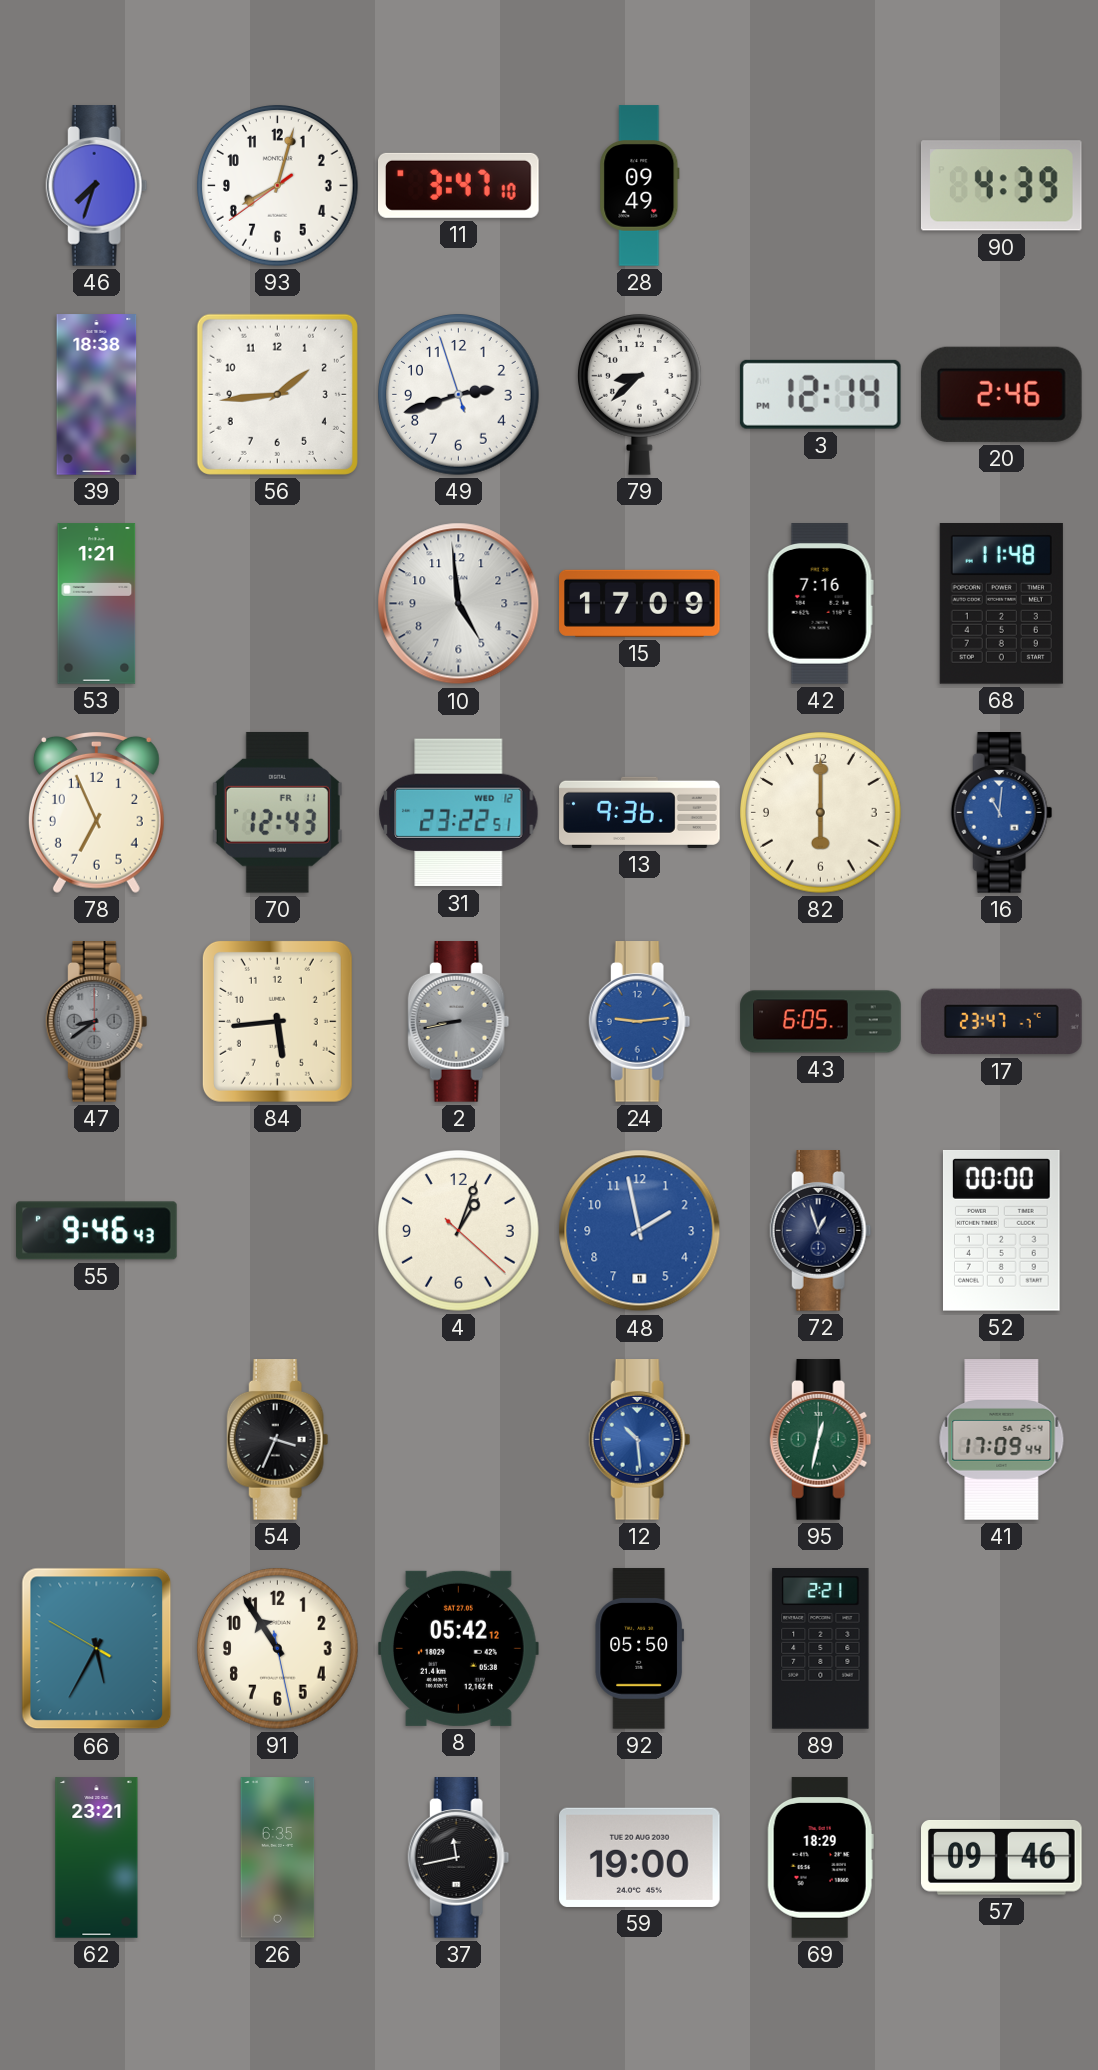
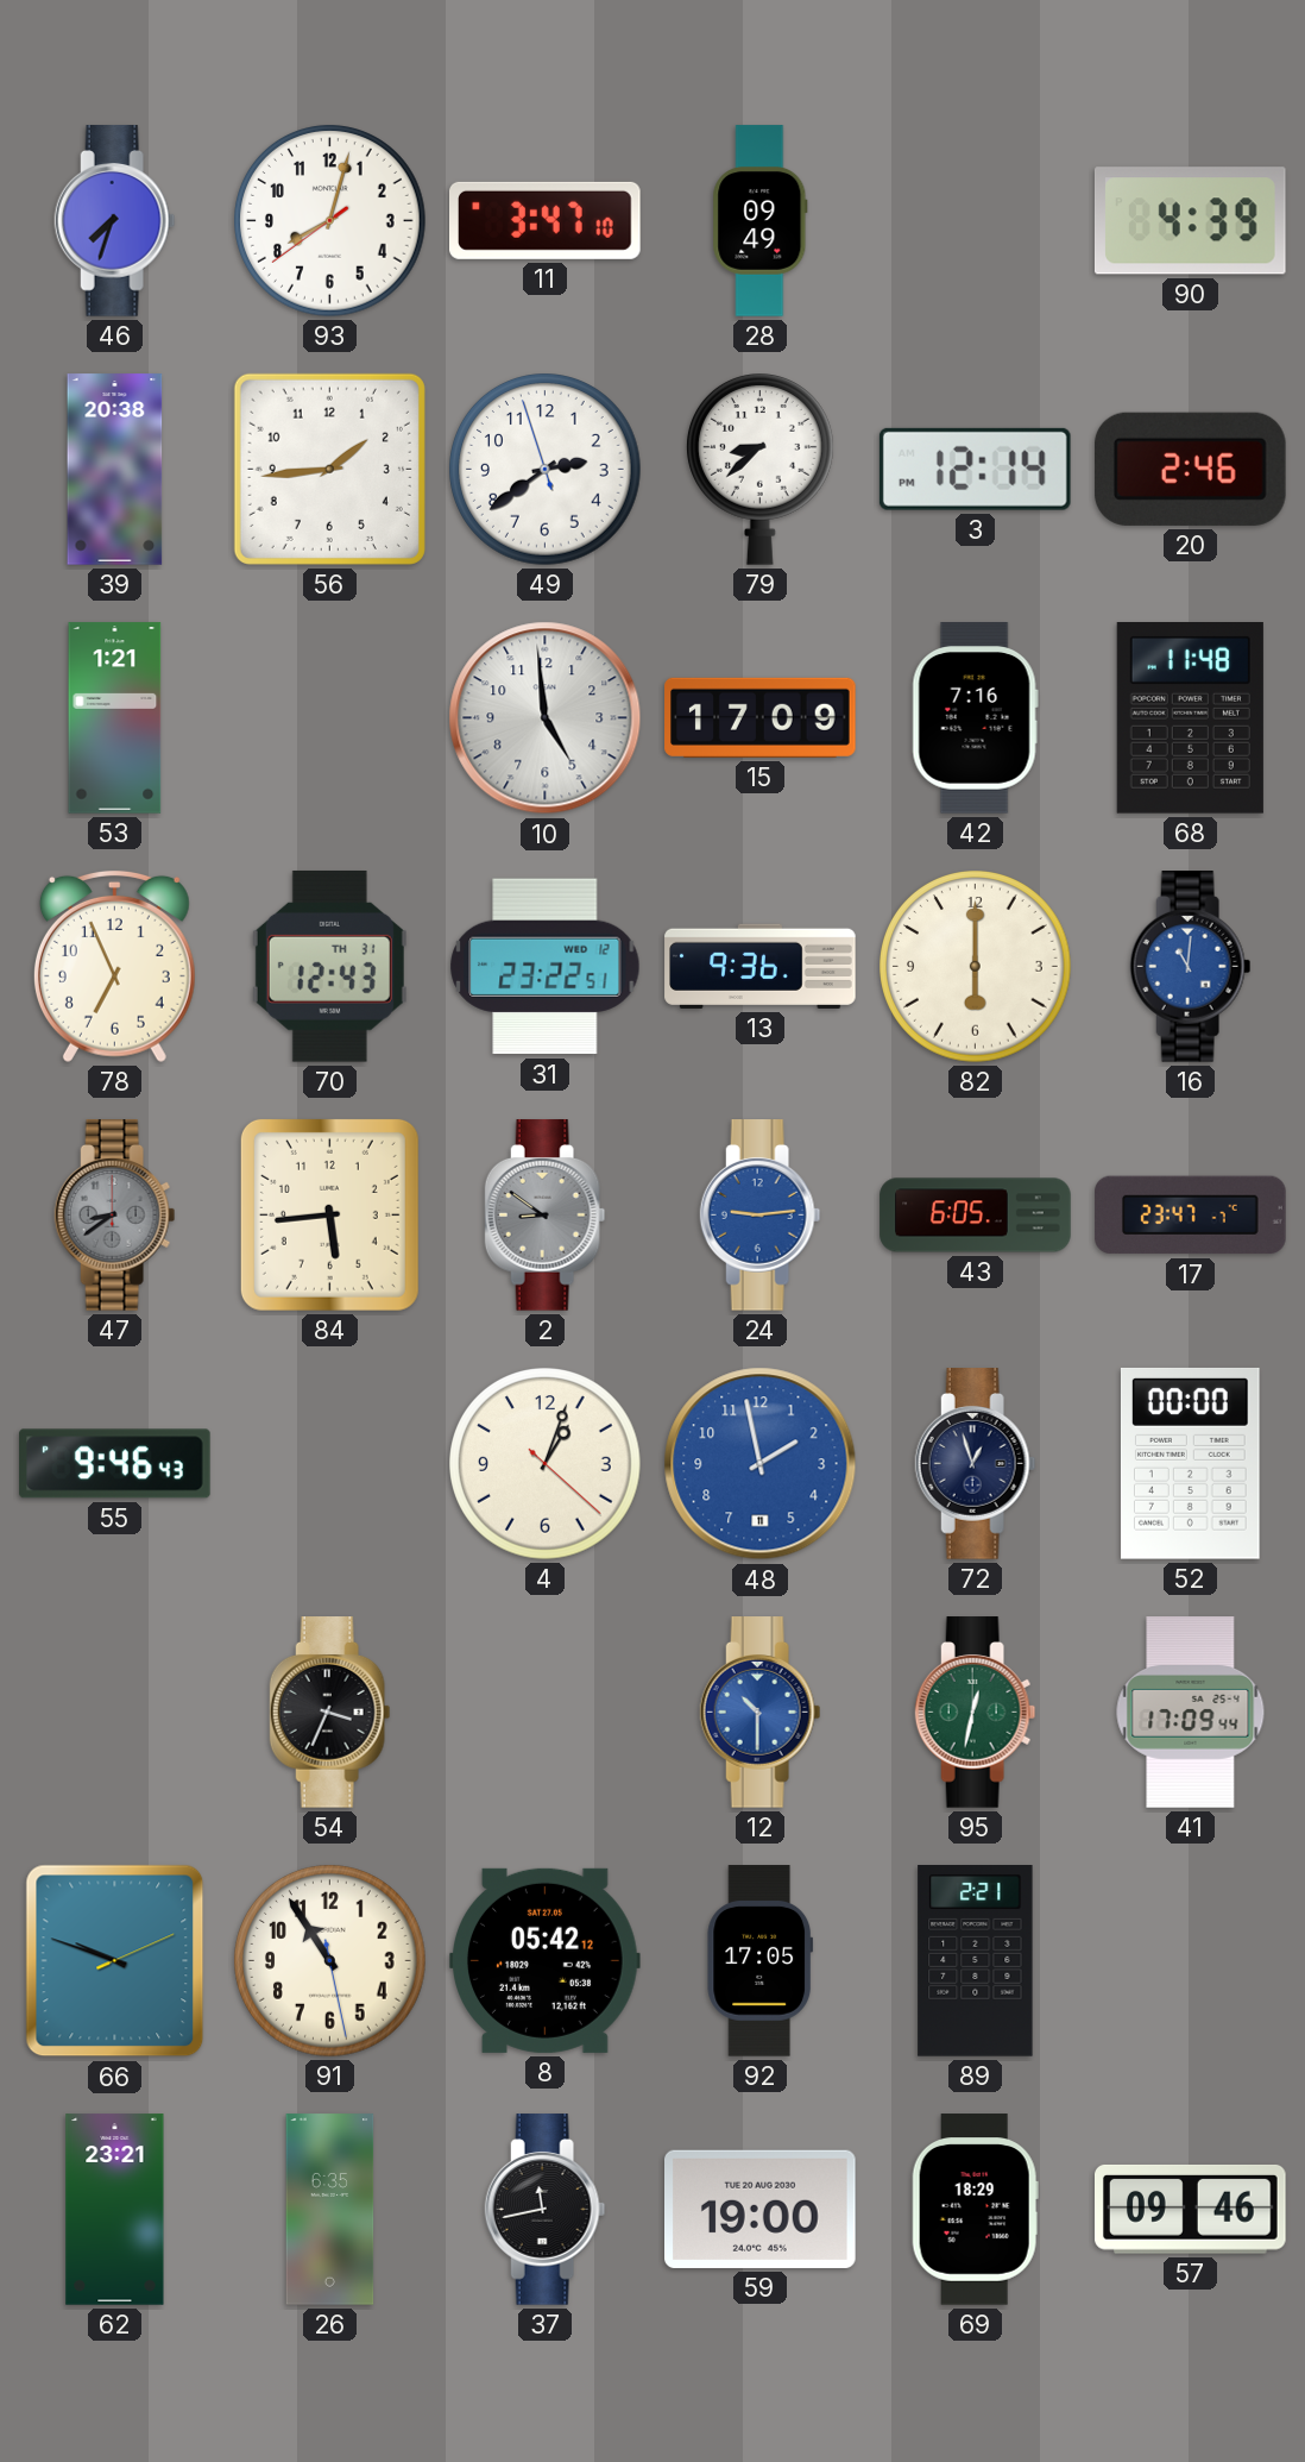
39: 18:38 -> 20:38 (115, 470)
49: 2:41 -> 2:38 (546, 470)
70 date: FR 11 -> TH 31 (329, 966)
2: 8:43 -> 8:51 (546, 1216)
12: 10:29 -> 10:30 (761, 1713)
66: 5:34 -> 9:48 (115, 1961)
92: 05:50 -> 17:05 (761, 1961)
